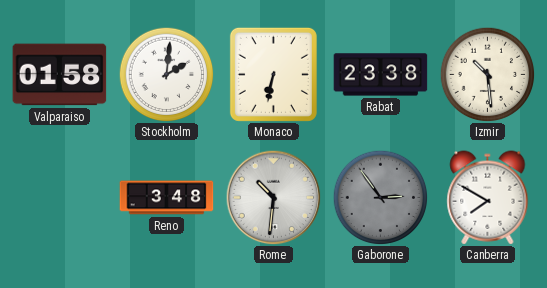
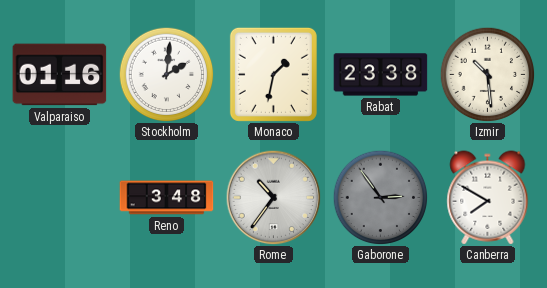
Valparaiso: 01:58 -> 01:16 (60, 75)
Monaco: 6:32 -> 1:32 (273, 74)
Rome: 10:31 -> 10:36 (273, 197)
